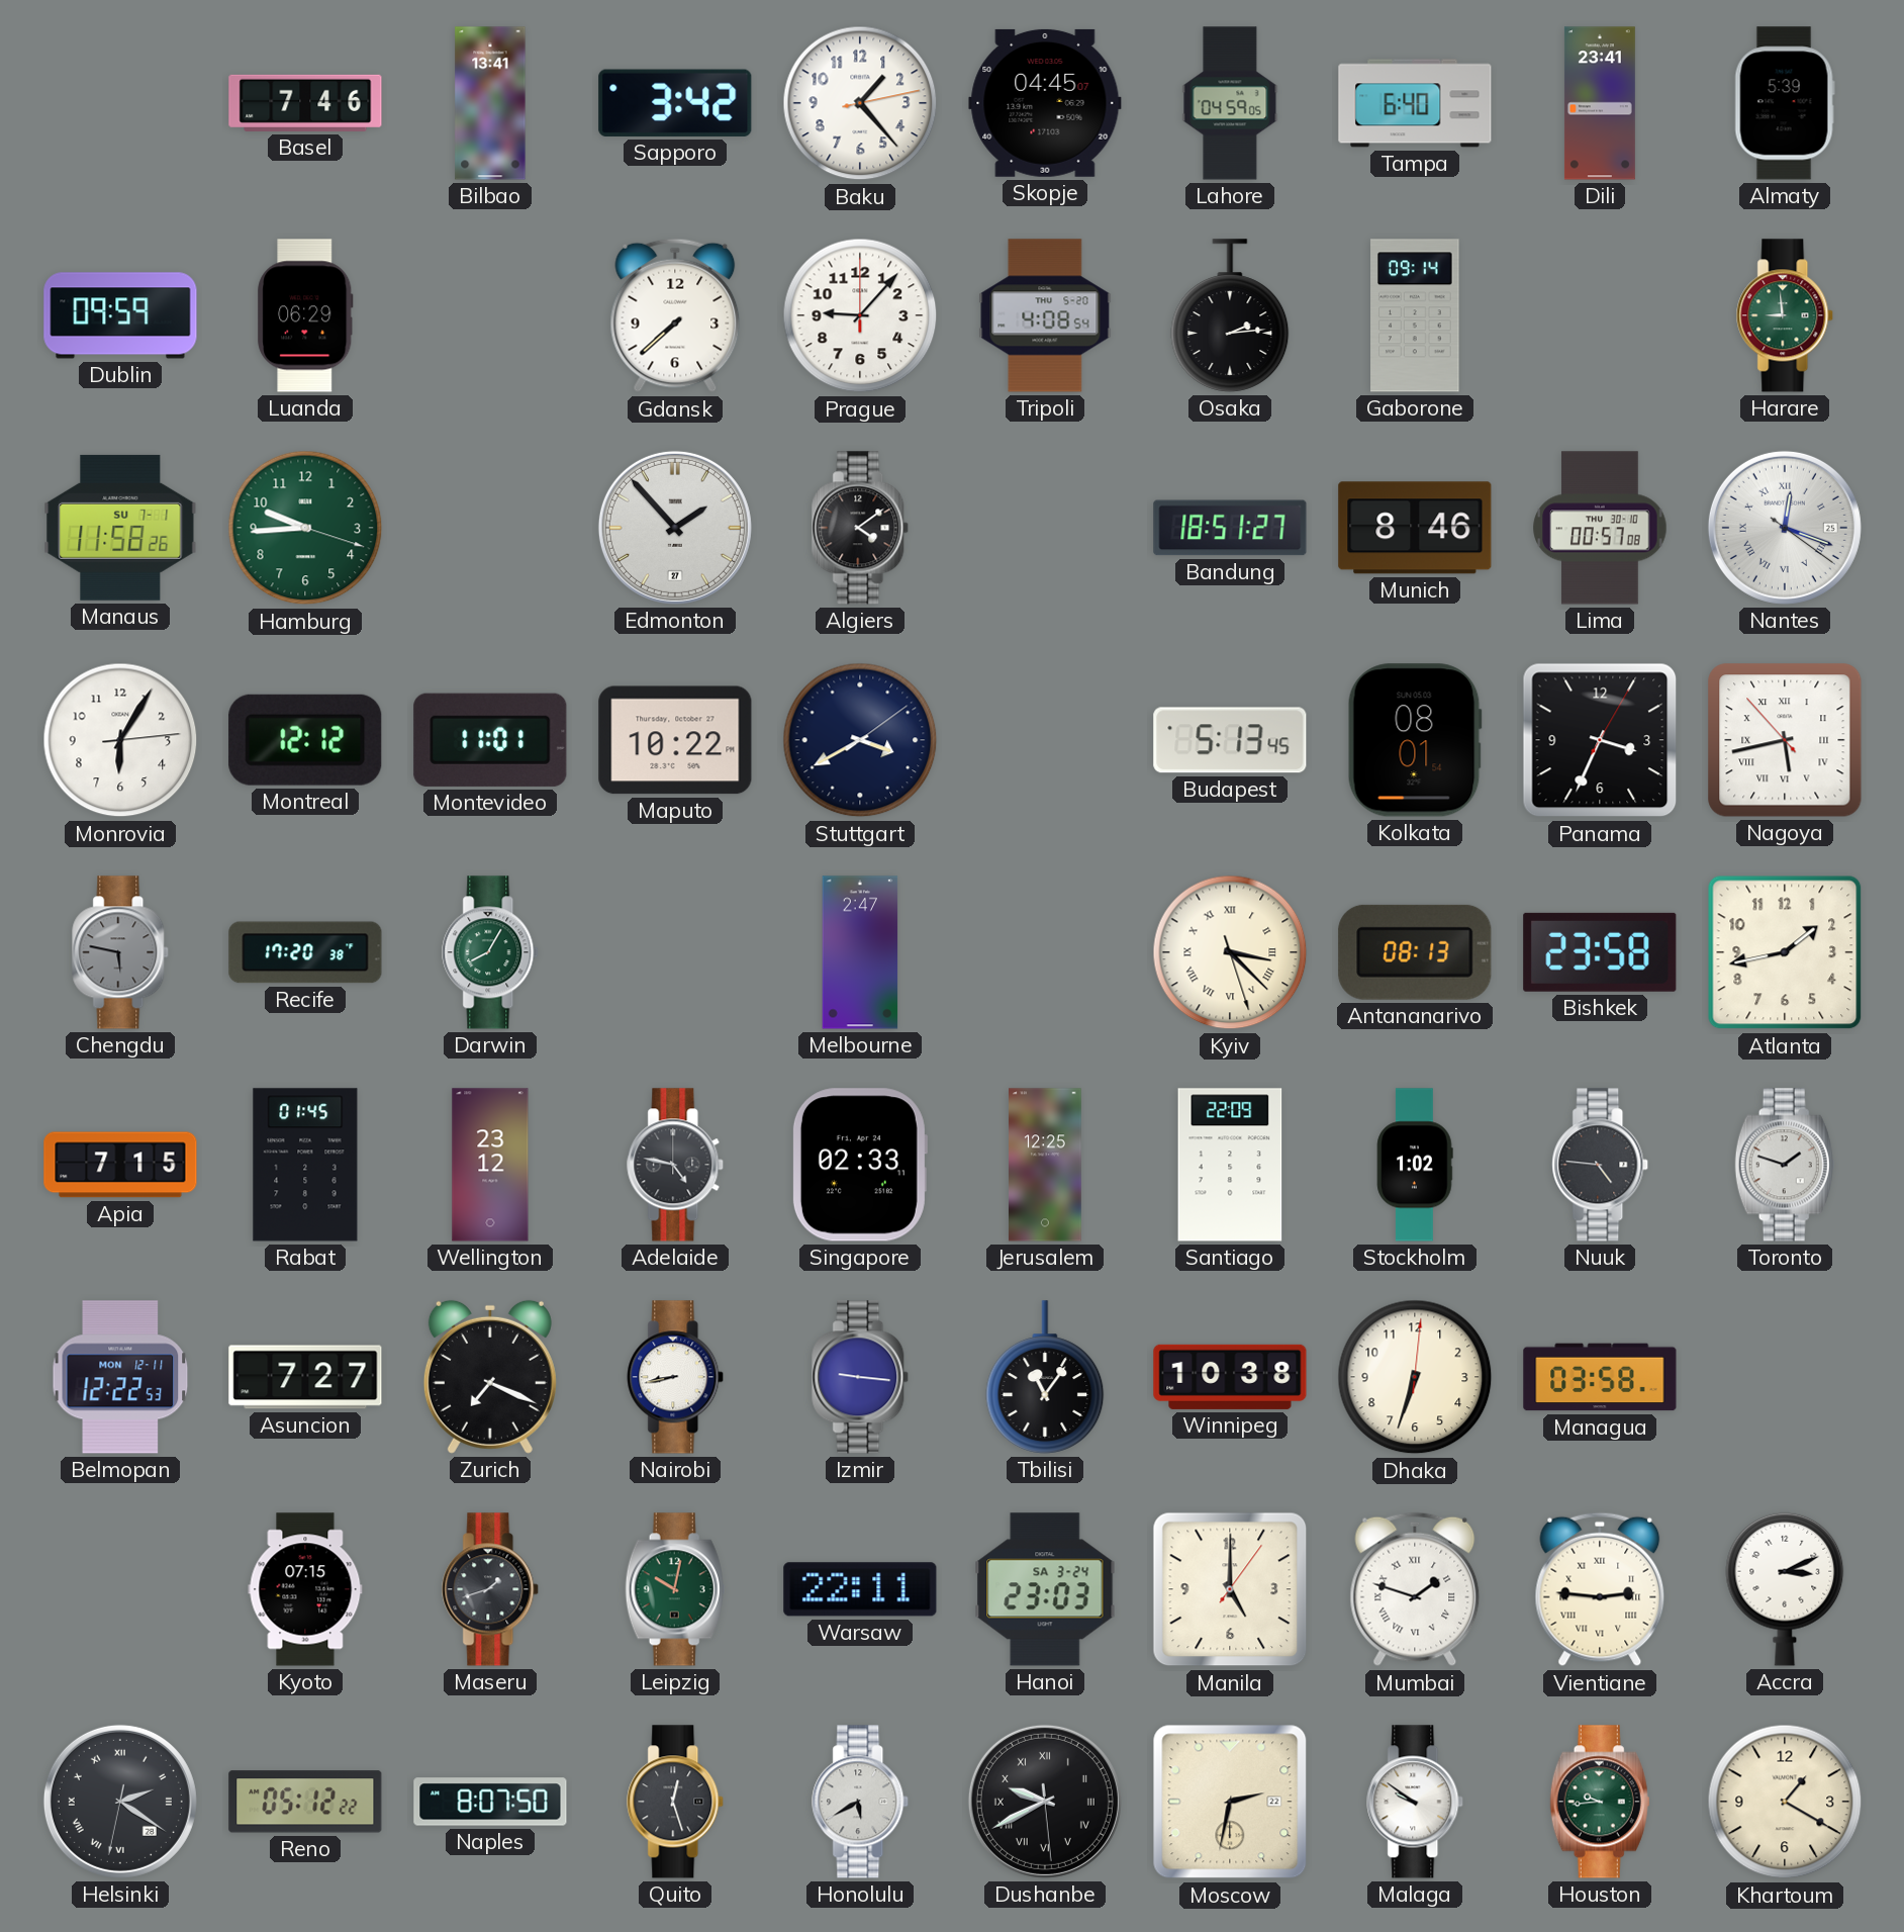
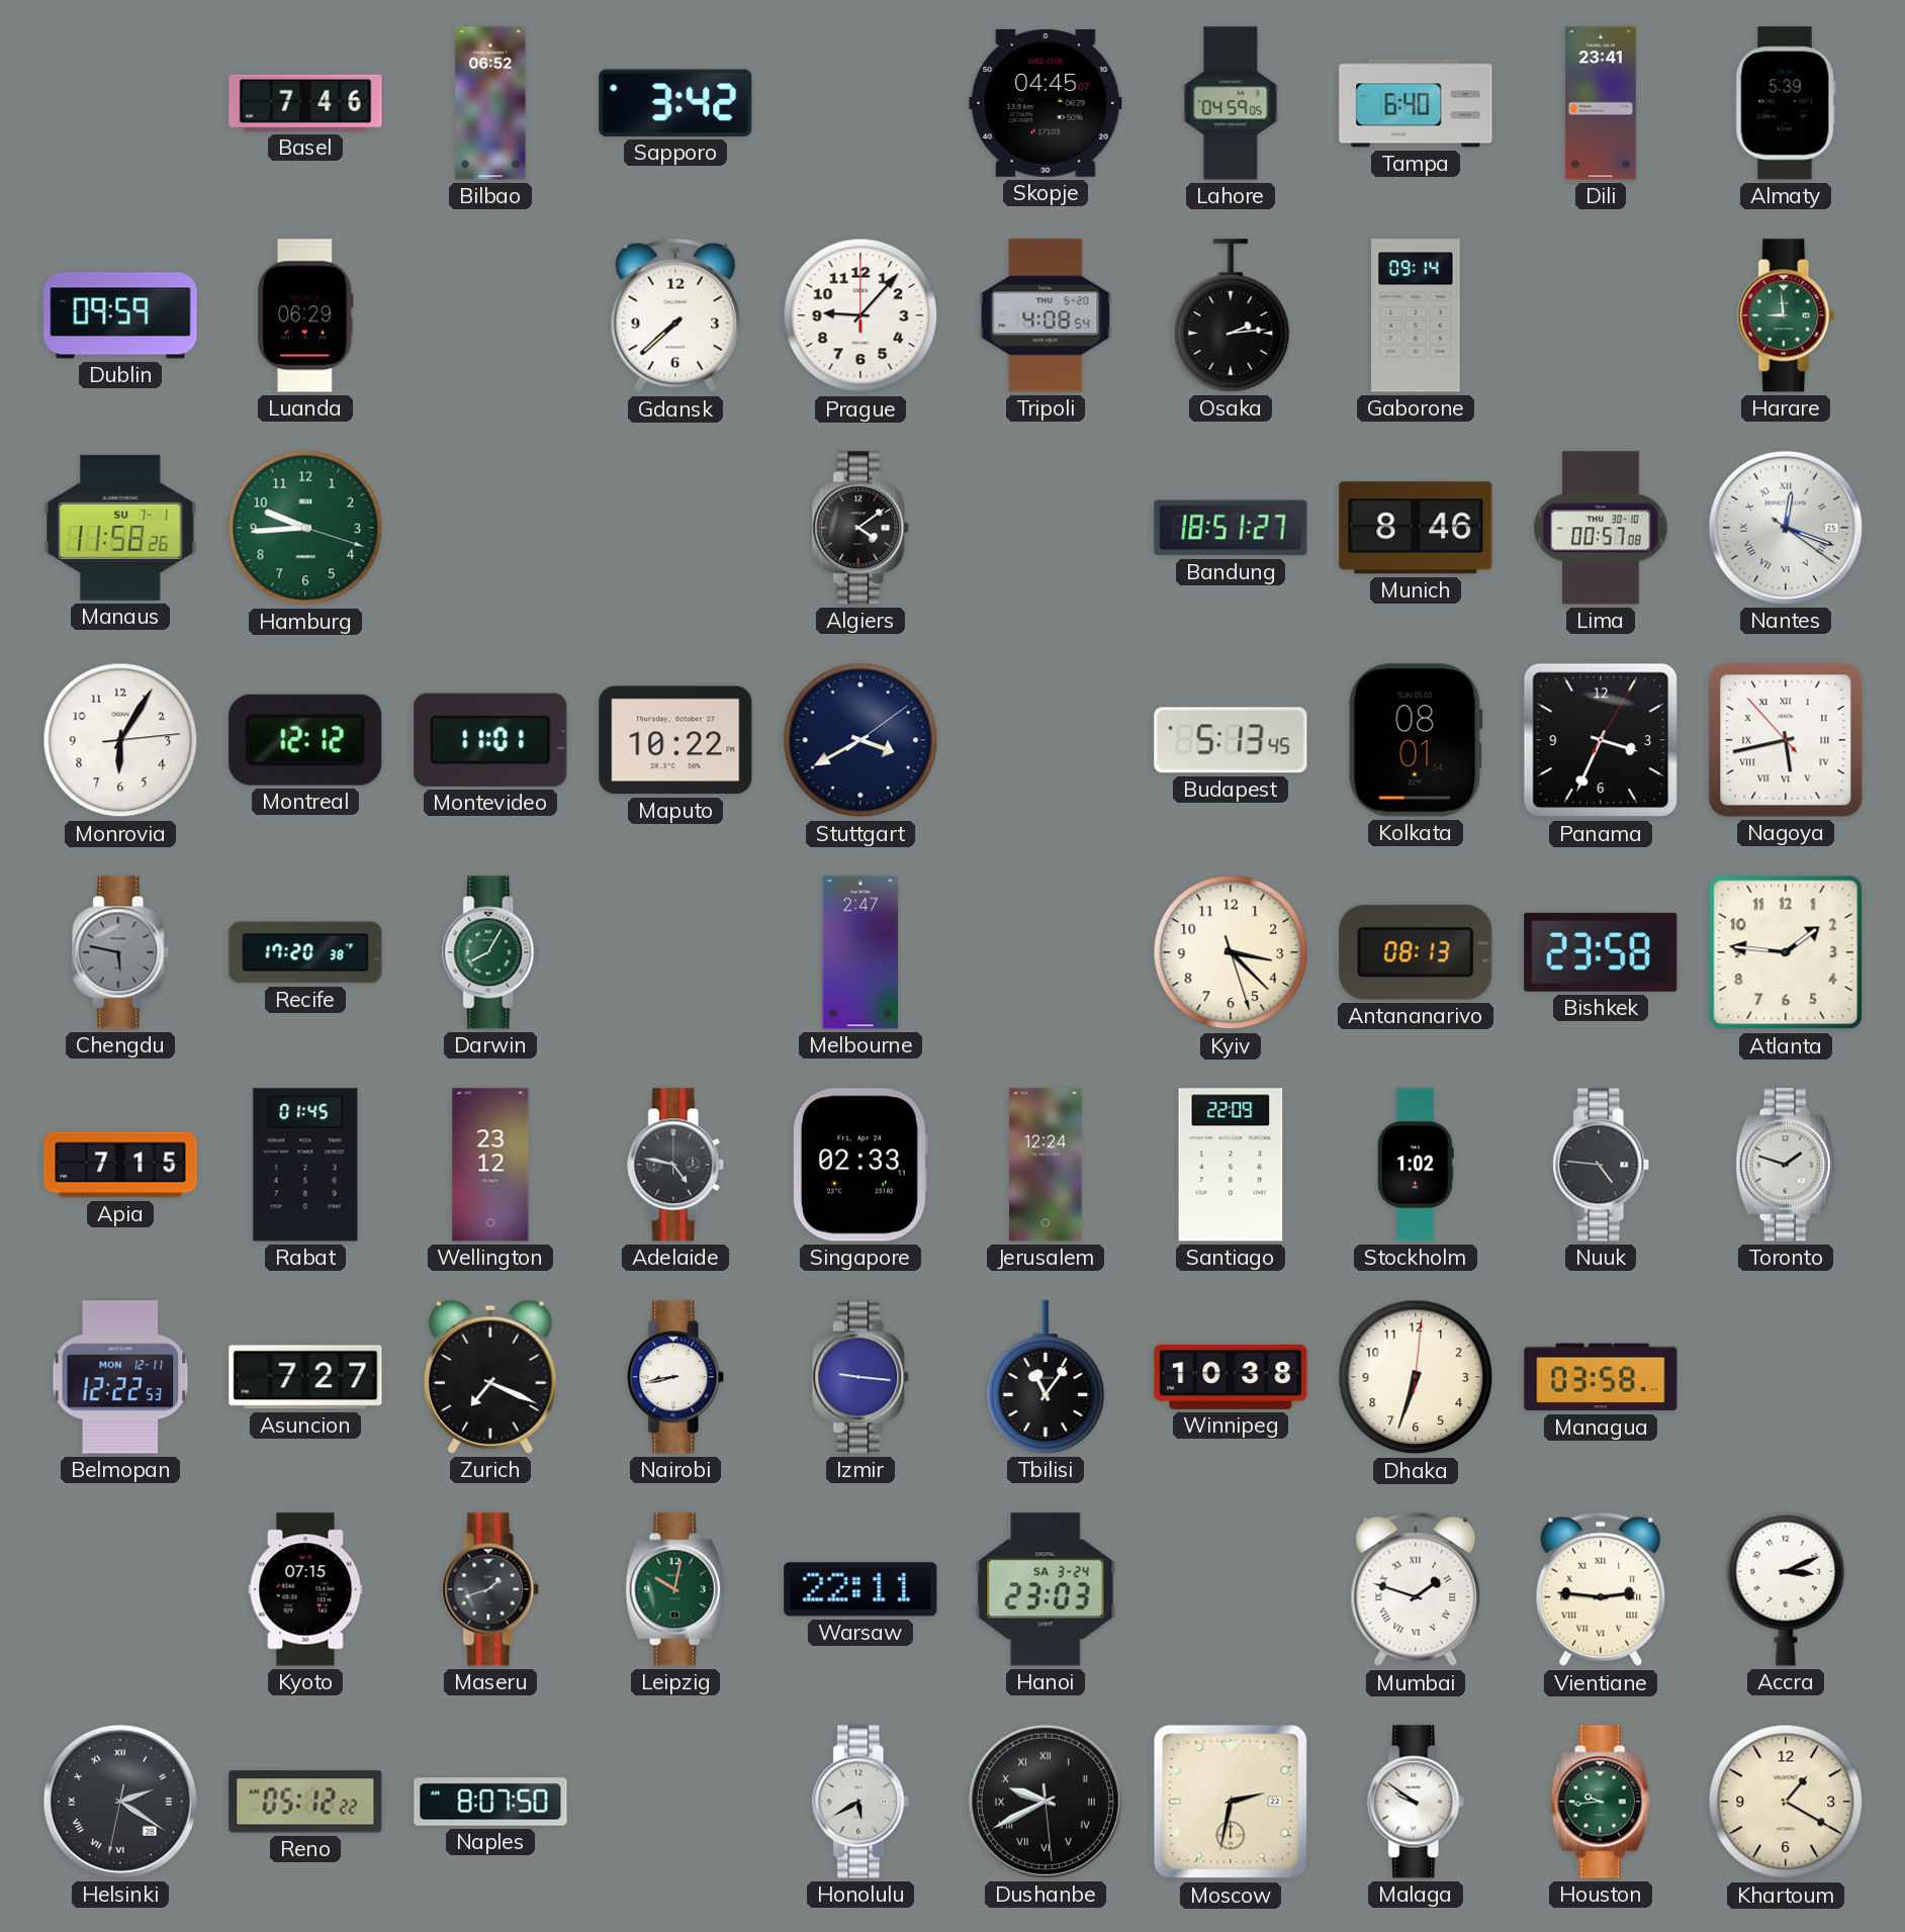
Bilbao: 13:41 -> 06:52 (490, 103)
Baku: 1:23 -> none (860, 103)
Edmonton: 1:53 -> none (675, 528)
Kyiv numerals: Roman -> Arabic (1231, 952)
Atlanta: 1:43 -> 1:46 (1786, 952)
Jerusalem: 12:25 -> 12:24 (1047, 1165)
Manila: 5:00 -> none (1230, 1589)
Quito: 12:27 -> none (676, 1802)
